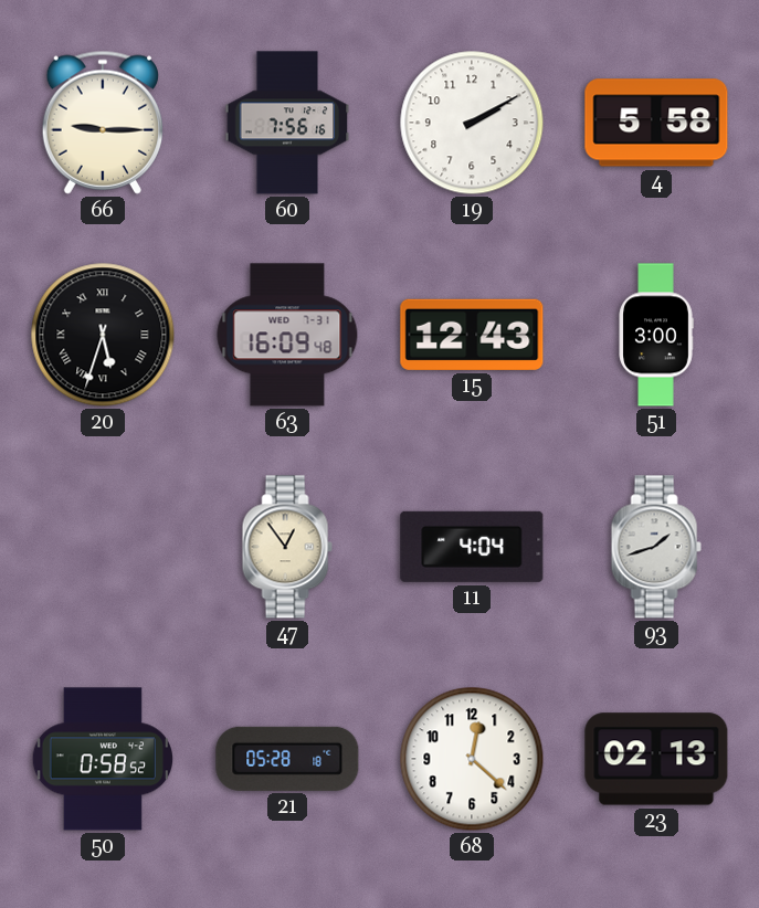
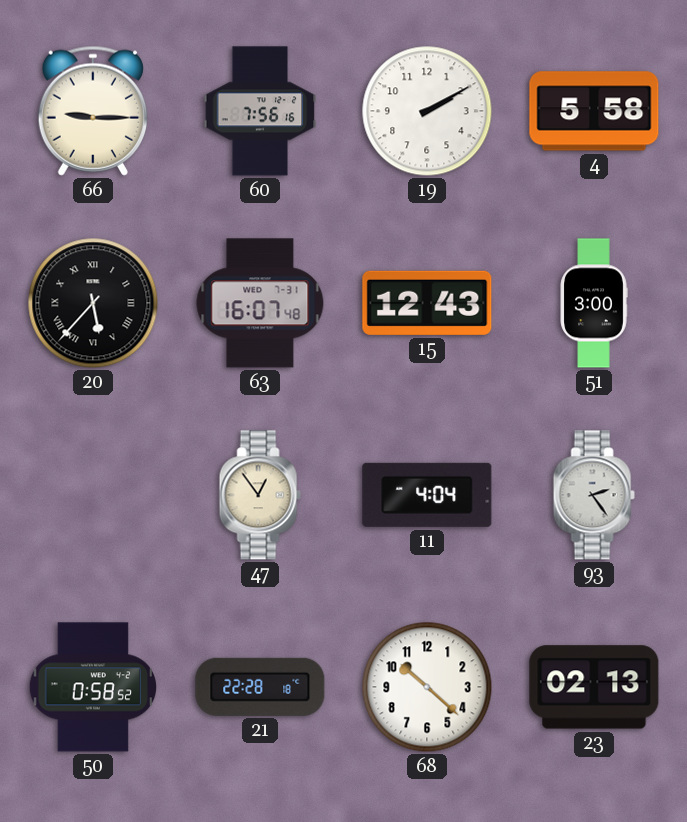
20: 5:33 -> 5:37 (93, 303)
63: 16:09 -> 16:07 (260, 303)
93: 1:42 -> 2:24 (594, 495)
21: 05:28 -> 22:28 (260, 687)
68: 12:22 -> 10:22 (427, 687)
